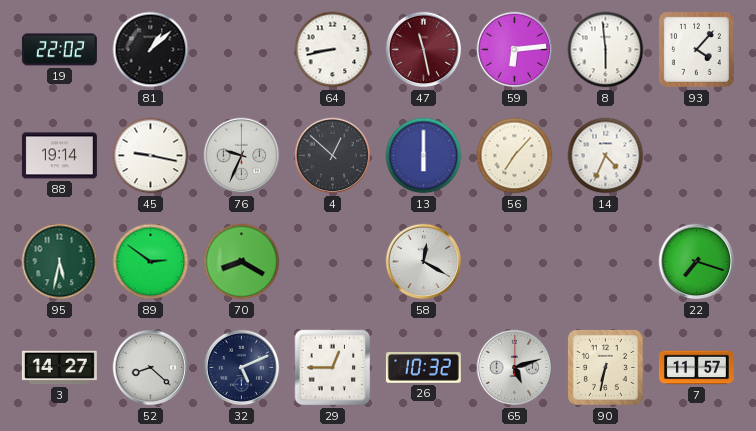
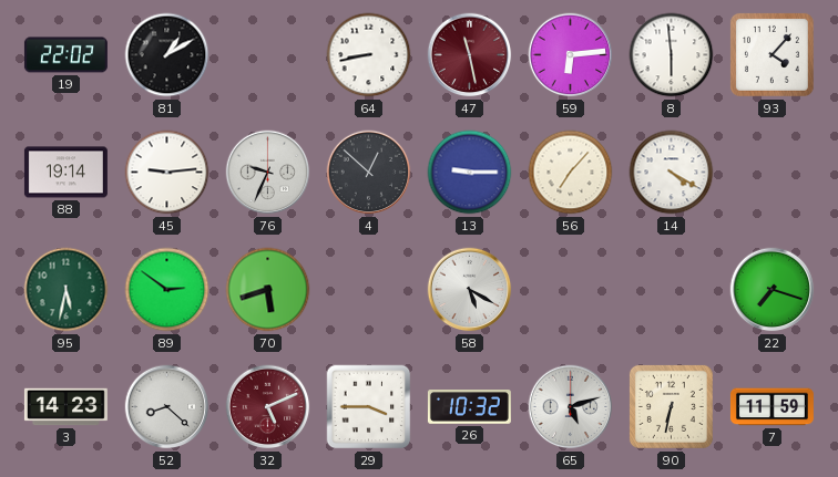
81: 1:08 -> 1:10 (167, 55)
45: 9:17 -> 9:14 (167, 173)
13: 6:00 -> 9:15 (470, 173)
14: 4:34 -> 4:20 (672, 173)
70: 8:20 -> 5:42 (268, 290)
58: 12:20 -> 5:20 (470, 290)
3: 14:27 -> 14:23 (65, 407)
32 dial: navy -> burgundy (268, 407)
29: 12:45 -> 3:45 (369, 407)
7: 11:57 -> 11:59 (771, 407)
